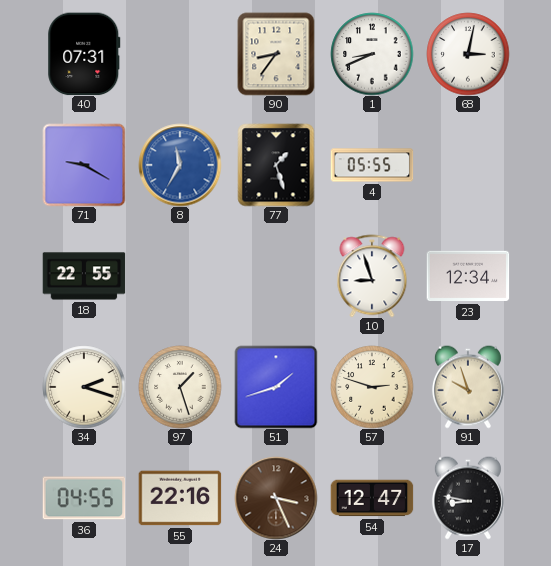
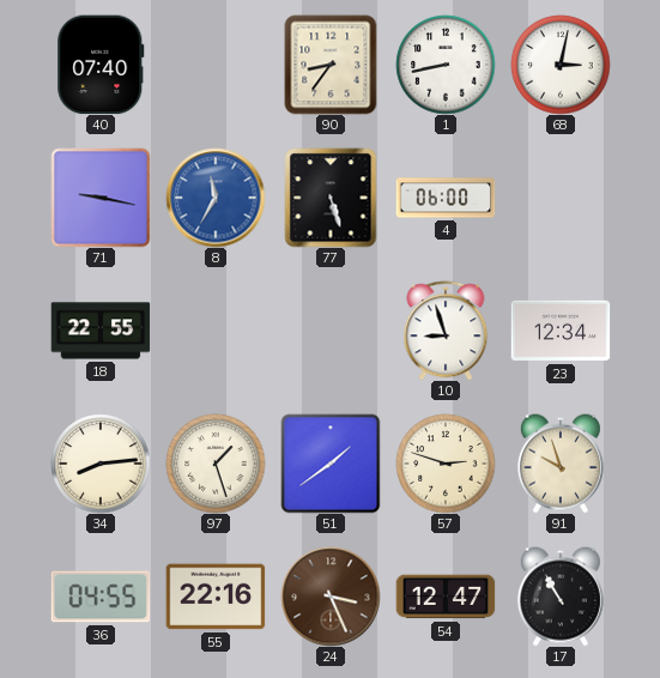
40: 07:31 -> 07:40 (101, 65)
1: 8:41 -> 8:43 (446, 65)
71: 9:20 -> 9:17 (101, 198)
77: 1:27 -> 5:27 (331, 198)
4: 05:55 -> 06:00 (446, 198)
34: 2:18 -> 8:14 (101, 464)
51: 1:42 -> 1:39 (331, 464)
17: 8:47 -> 10:55 (561, 597)
